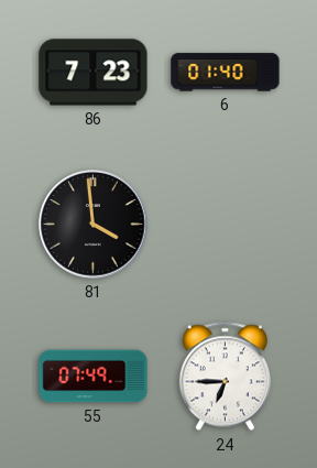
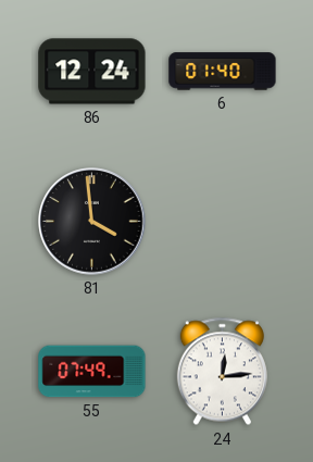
86: 7:23 -> 12:24 (92, 72)
24: 6:45 -> 12:14 (222, 372)
